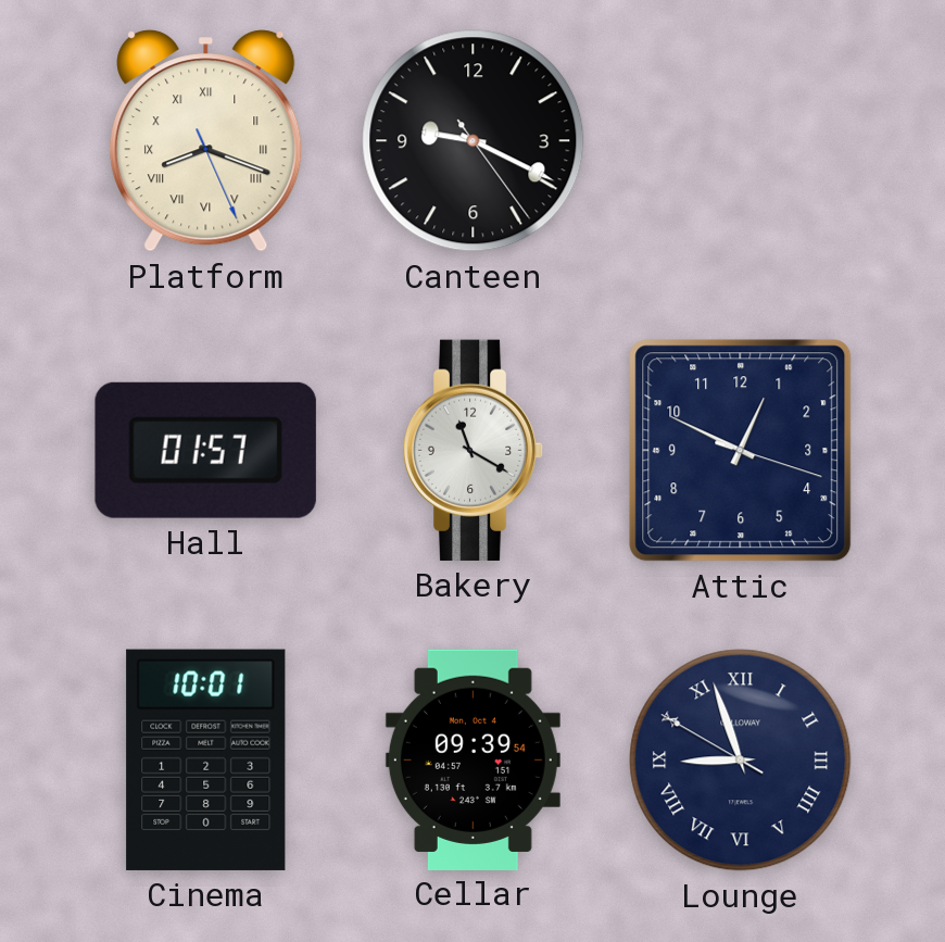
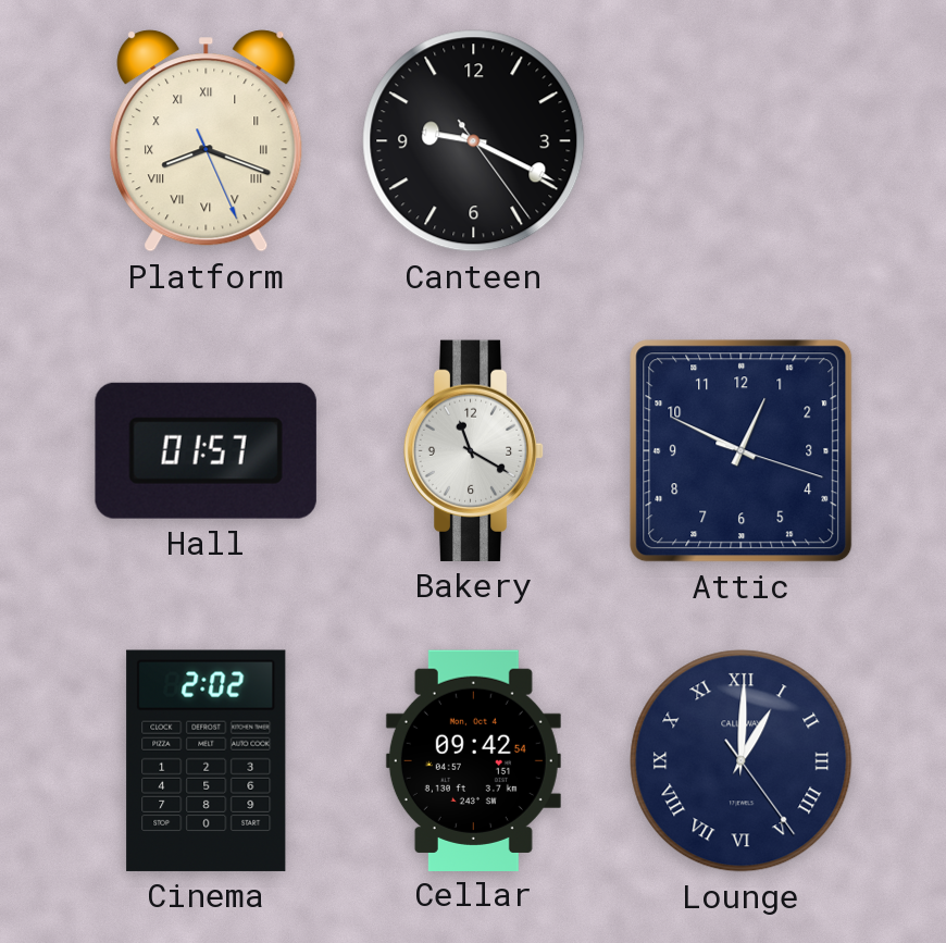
Cinema: 10:01 -> 2:02 (207, 760)
Cellar: 09:39 -> 09:42 (473, 760)
Lounge: 8:56 -> 1:00 (742, 761)
